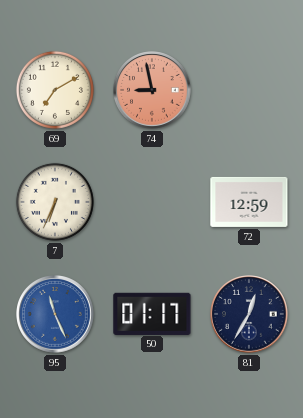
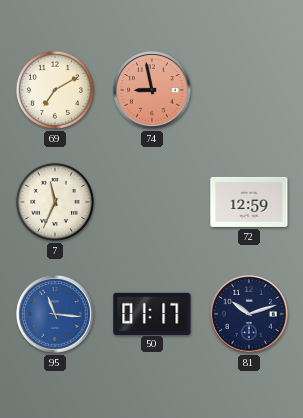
7: 6:34 -> 11:34 (55, 202)
95: 11:26 -> 11:16 (55, 314)
81: 12:35 -> 10:12 (249, 314)
